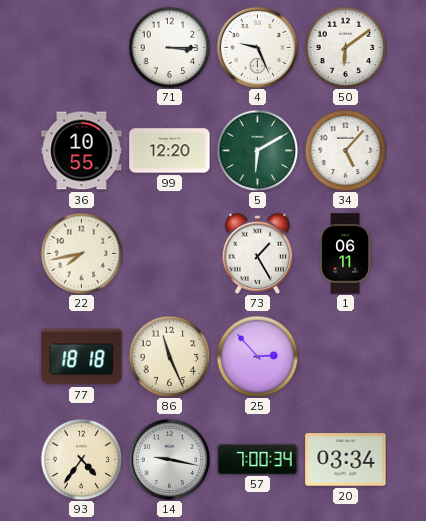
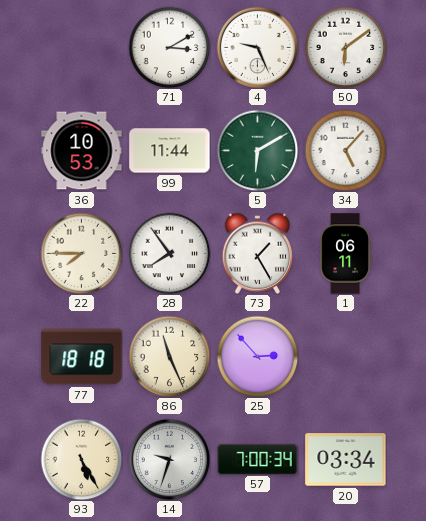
71: 3:15 -> 3:10 (169, 47)
36: 10:55 -> 10:53 (82, 151)
99: 12:20 -> 11:44 (170, 151)
22: 7:43 -> 7:45 (81, 253)
28: none -> 7:54 (169, 253)
93: 4:36 -> 5:25 (81, 459)
14: 9:17 -> 9:33 (169, 459)
